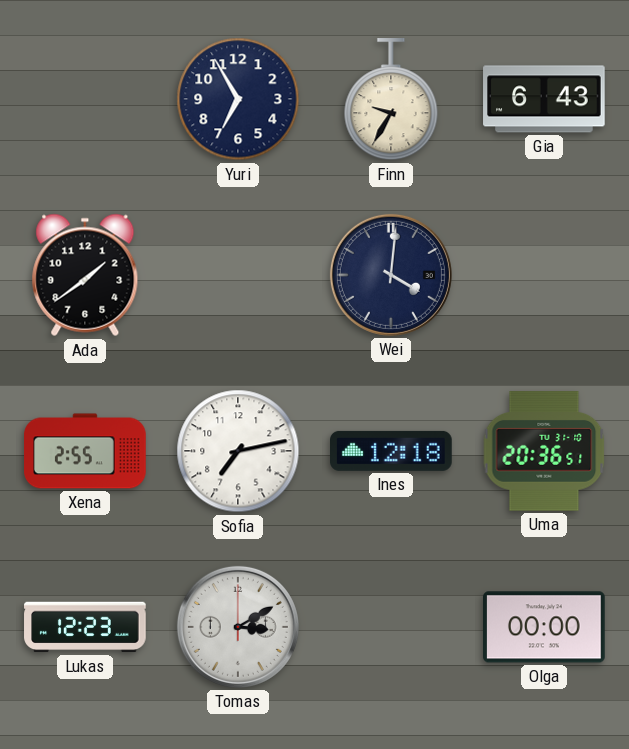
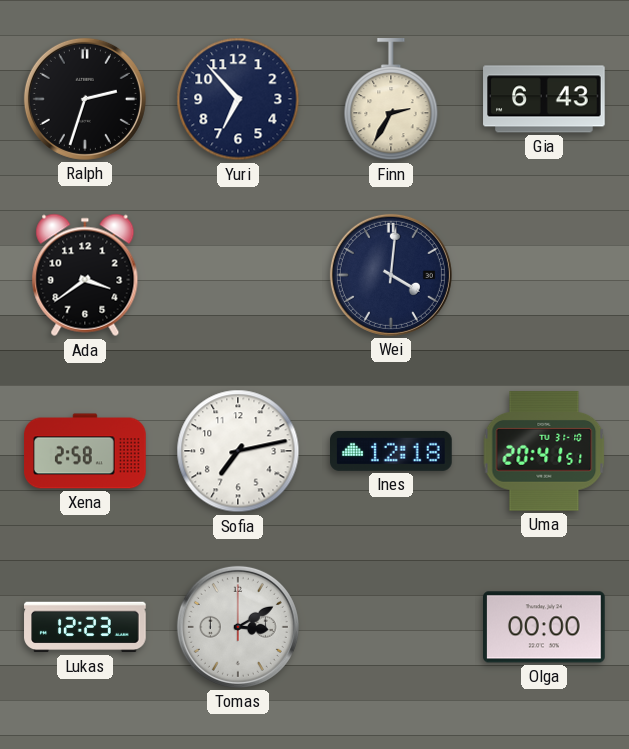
Ralph: none -> 2:33 (85, 99)
Yuri: 6:55 -> 6:53 (238, 99)
Finn: 9:35 -> 2:35 (391, 100)
Ada: 1:39 -> 3:39 (85, 275)
Xena: 2:55 -> 2:58 (85, 451)
Uma: 20:36 -> 20:41 (544, 451)
